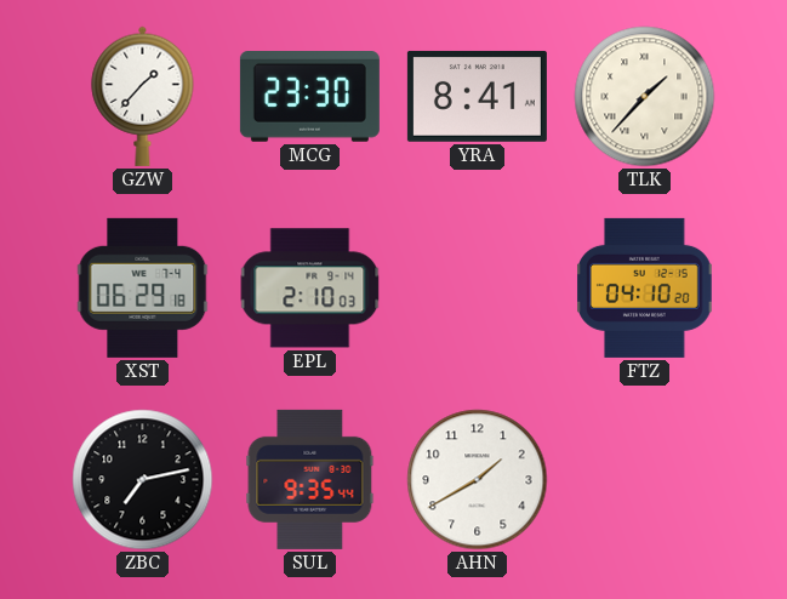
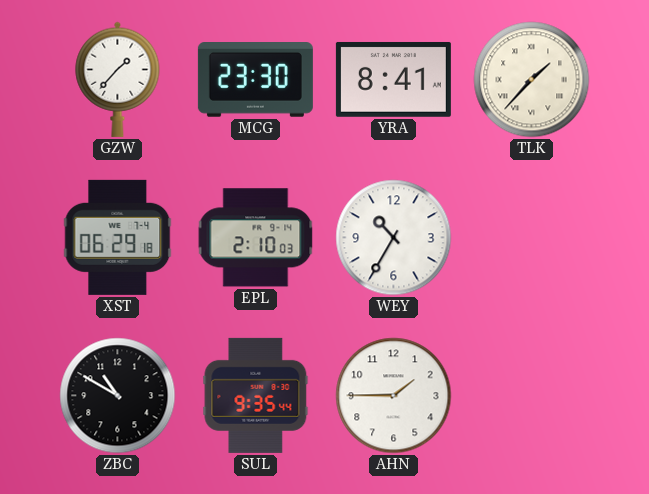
WEY: none -> 10:35 (394, 238)
FTZ: 04:10 -> none (645, 287)
ZBC: 7:13 -> 10:50 (118, 396)
AHN: 1:40 -> 1:45 (394, 396)
